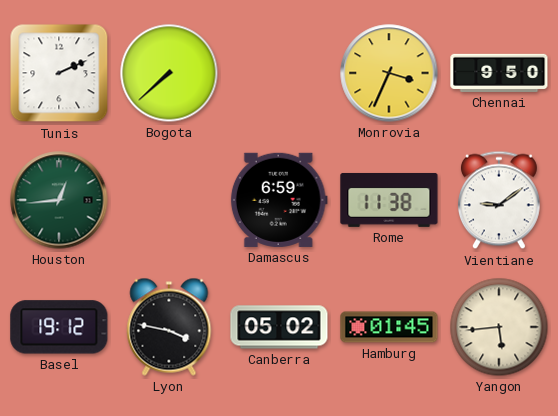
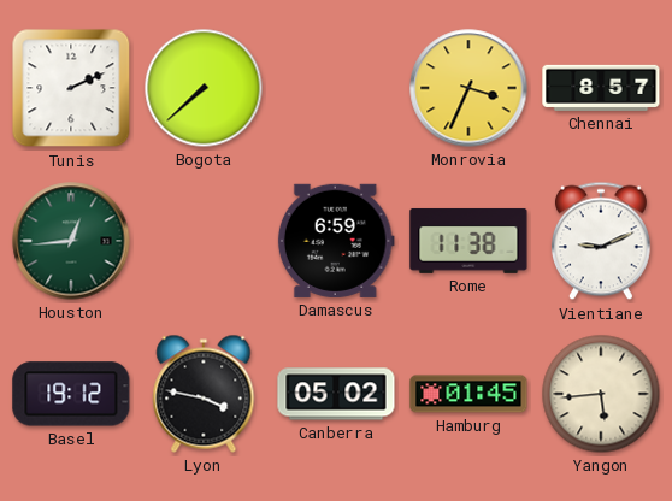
Chennai: 9:50 -> 8:57 (601, 88)
Vientiane: 9:09 -> 9:11 (601, 241)
